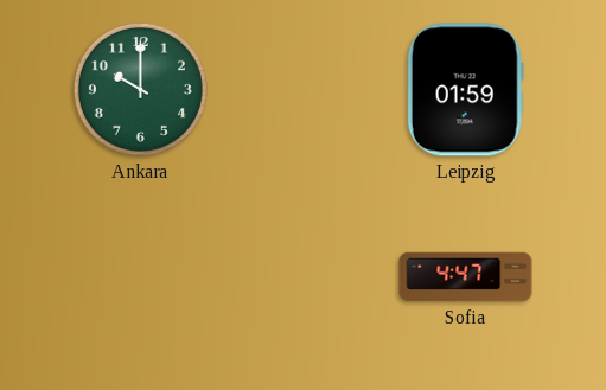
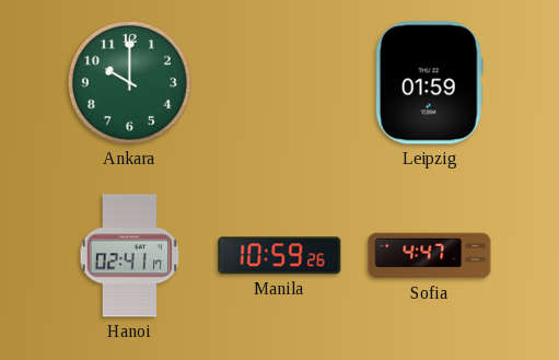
Hanoi: none -> 02:41 (130, 256)
Manila: none -> 10:59 (280, 256)
